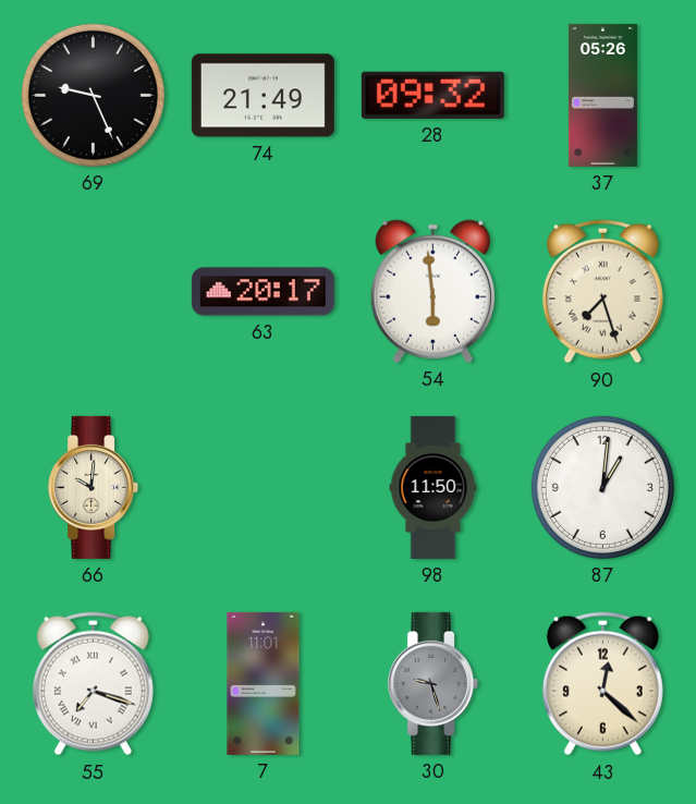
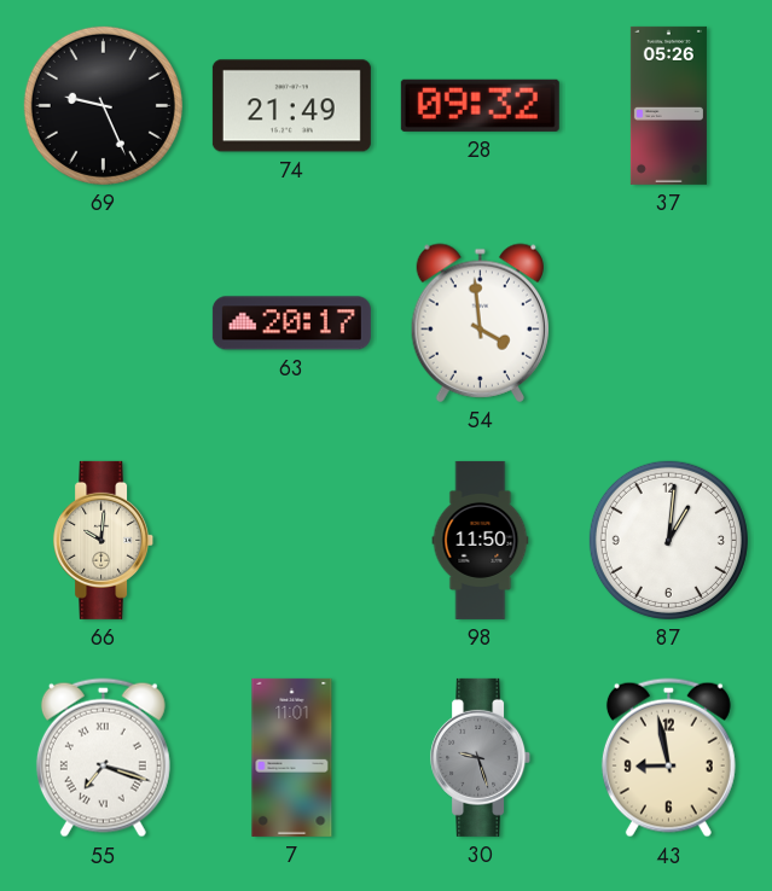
54: 5:59 -> 3:59 (480, 322)
90: 7:27 -> none (602, 292)
43: 12:22 -> 8:58 (668, 758)
